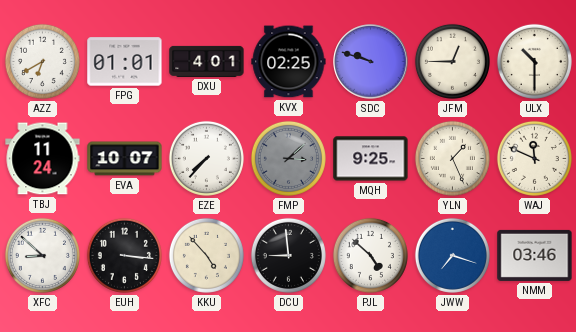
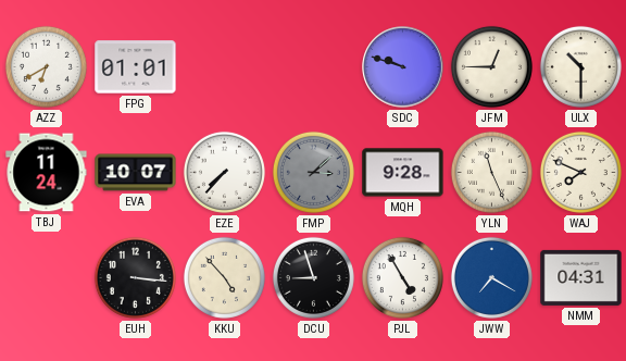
DXU: 4:01 -> none (207, 61)
KVX: 02:25 -> none (289, 62)
MQH: 9:25 -> 9:28 (403, 173)
YLN: 1:26 -> 11:26 (491, 172)
WAJ: 11:49 -> 7:49 (580, 172)
XFC: 8:52 -> none (42, 255)
DCU: 8:59 -> 8:57 (313, 277)
PJL: 4:52 -> 4:55 (402, 277)
JWW: 7:18 -> 7:20 (491, 277)
NMM: 03:46 -> 04:31 (581, 277)
